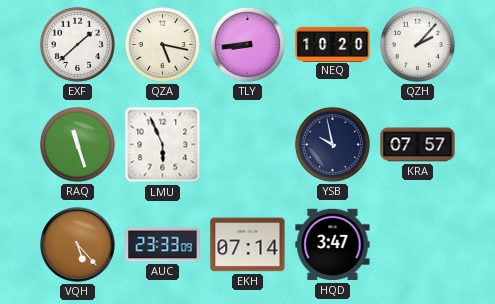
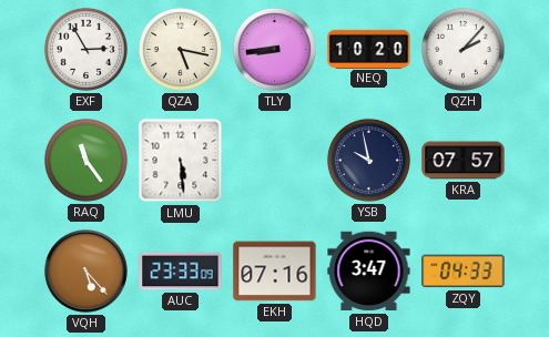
EXF: 1:38 -> 2:55 (85, 49)
RAQ: 11:27 -> 11:24 (85, 160)
LMU: 5:56 -> 5:29 (181, 161)
EKH: 07:14 -> 07:16 (275, 272)
ZQY: none -> 04:33 (464, 272)
